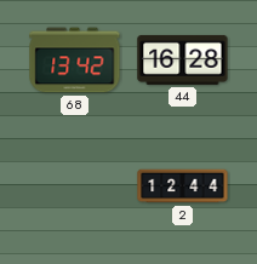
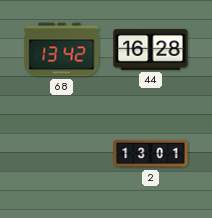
2: 12:44 -> 13:01 (151, 154)
